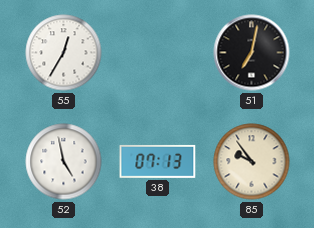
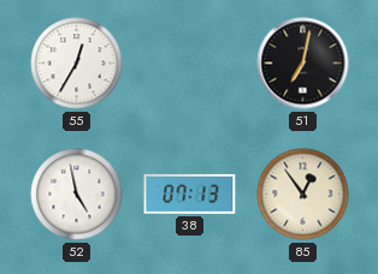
85: 9:54 -> 12:54 (303, 195)
